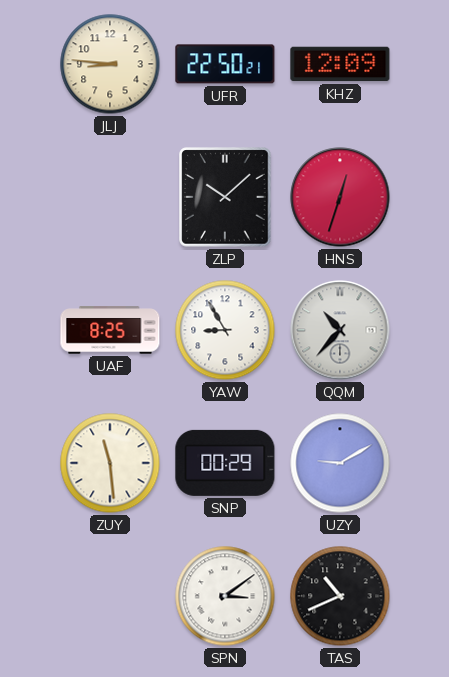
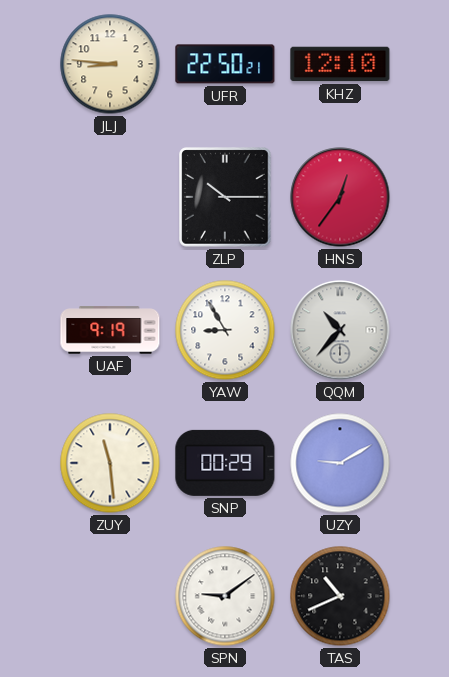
KHZ: 12:09 -> 12:10 (340, 64)
ZLP: 10:08 -> 10:15 (225, 197)
HNS: 12:33 -> 12:36 (340, 197)
UAF: 8:25 -> 9:19 (110, 330)
SPN: 3:09 -> 9:09 (225, 596)
